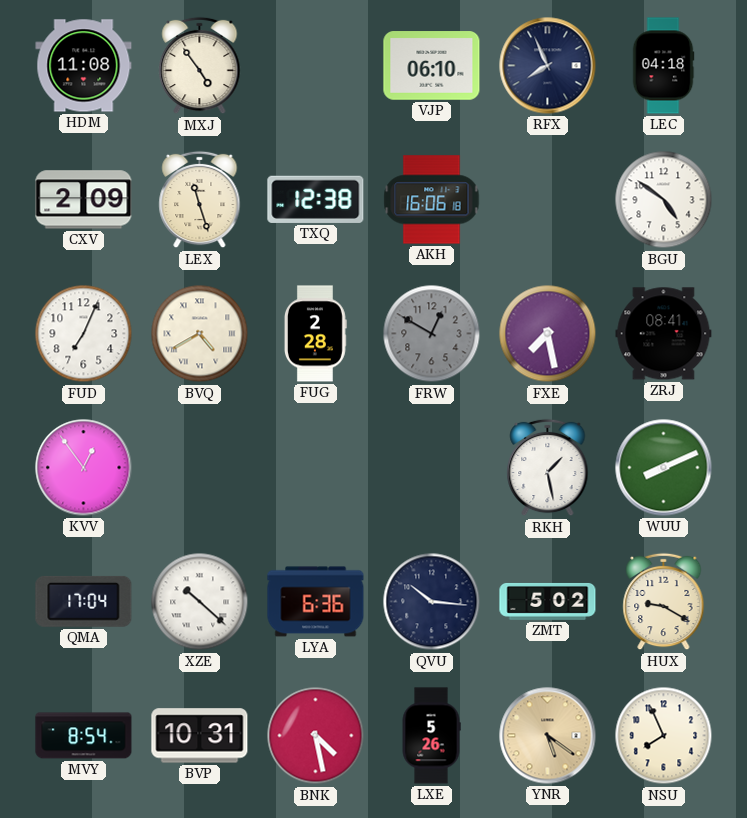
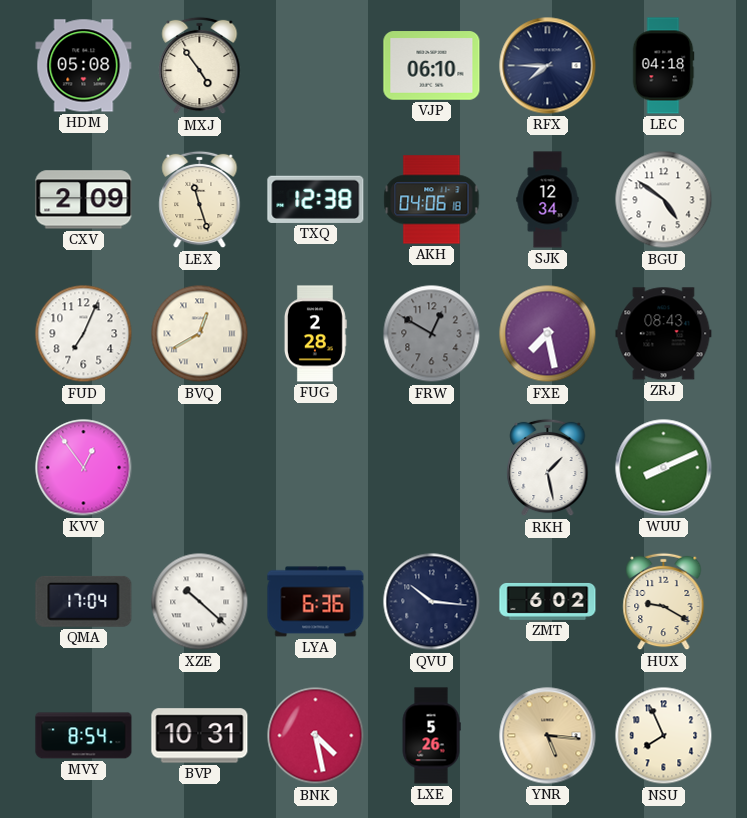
HDM: 11:08 -> 05:08 (84, 66)
RFX: 7:56 -> 7:45 (548, 66)
AKH: 16:06 -> 04:06 (432, 200)
SJK: none -> 12:34 (548, 200)
BVQ: 4:40 -> 12:40 (200, 334)
ZRJ: 08:41 -> 08:43 (664, 334)
ZMT: 5:02 -> 6:02 (548, 601)
YNR: 5:21 -> 5:16 (548, 736)
